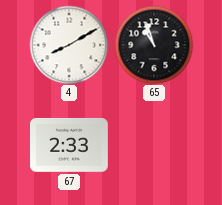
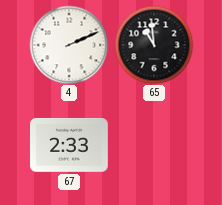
4: 8:10 -> 2:11 (69, 45)
65: 10:57 -> 10:59 (154, 45)
